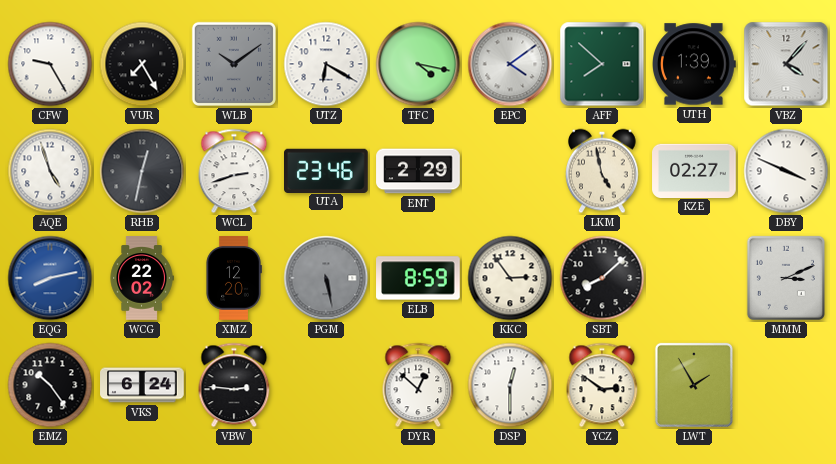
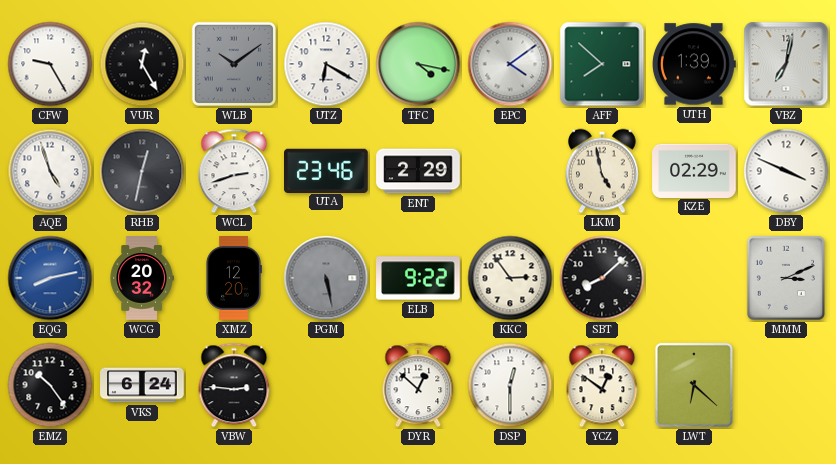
VUR: 7:25 -> 12:25 (142, 64)
VBZ: 4:07 -> 7:02 (786, 64)
KZE: 02:27 -> 02:29 (694, 170)
WCG: 22:02 -> 20:32 (142, 278)
ELB: 8:59 -> 9:22 (418, 278)
YCZ: 2:51 -> 12:51 (602, 385)
LWT: 1:55 -> 6:22 (694, 385)
